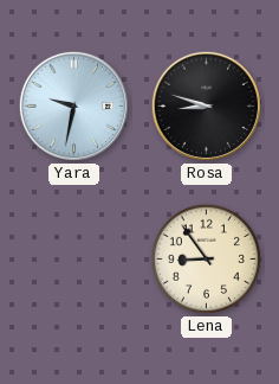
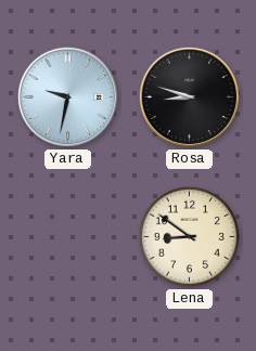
Lena: 8:54 -> 8:51 (189, 236)
